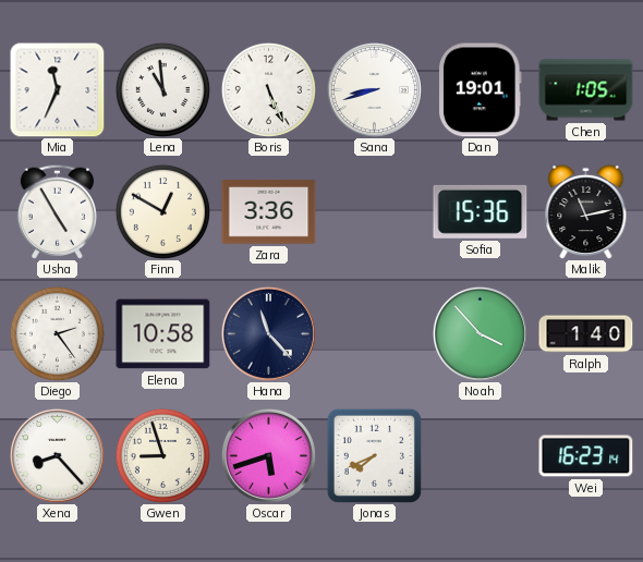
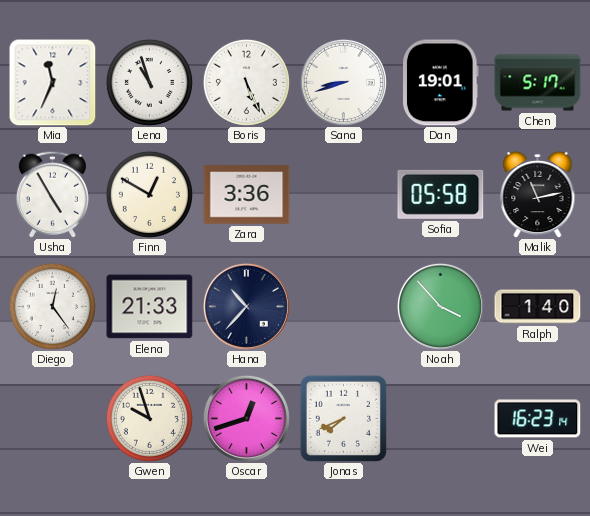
Lena: 10:59 -> 10:57 (149, 82)
Chen: 1:05 -> 5:17 (538, 83)
Sofia: 15:36 -> 05:58 (441, 194)
Diego: 2:24 -> 12:24 (52, 306)
Elena: 10:58 -> 21:33 (150, 307)
Hana: 11:23 -> 10:37 (246, 306)
Xena: 8:23 -> none (57, 455)
Gwen: 8:57 -> 9:57 (149, 418)
Oscar: 5:42 -> 12:42 (246, 418)
